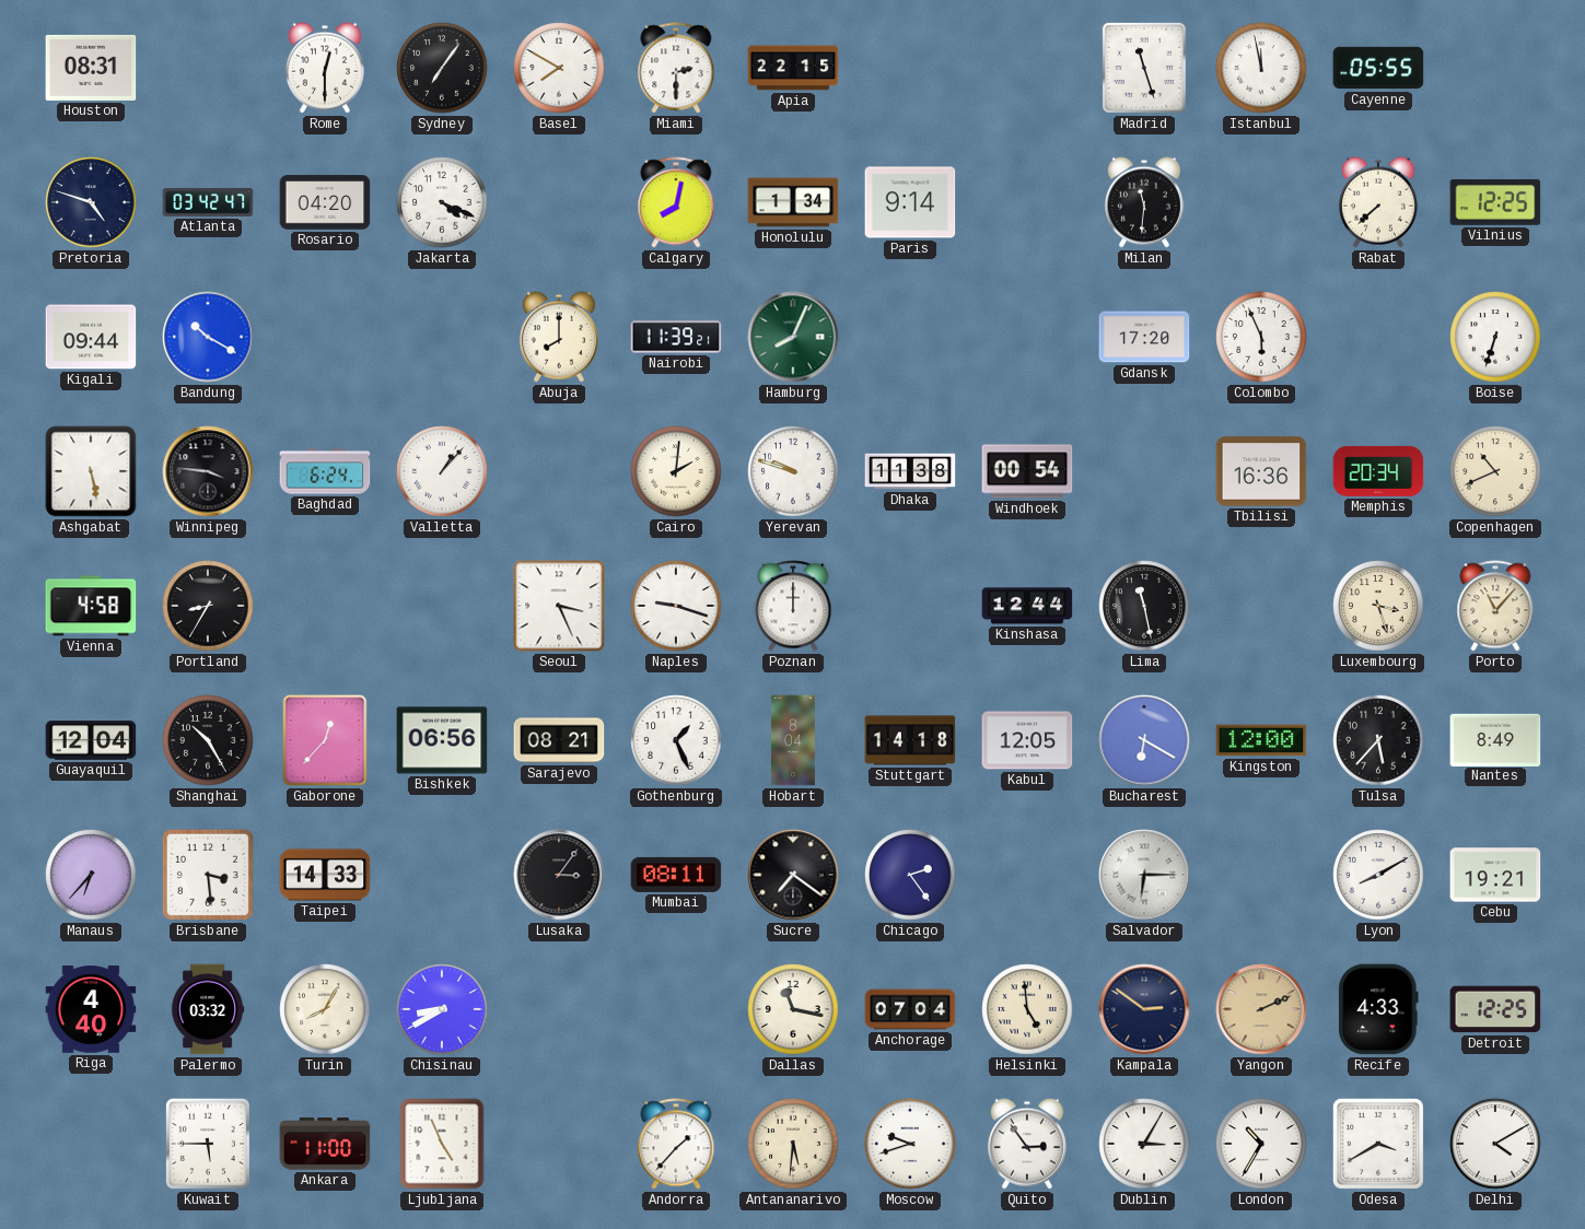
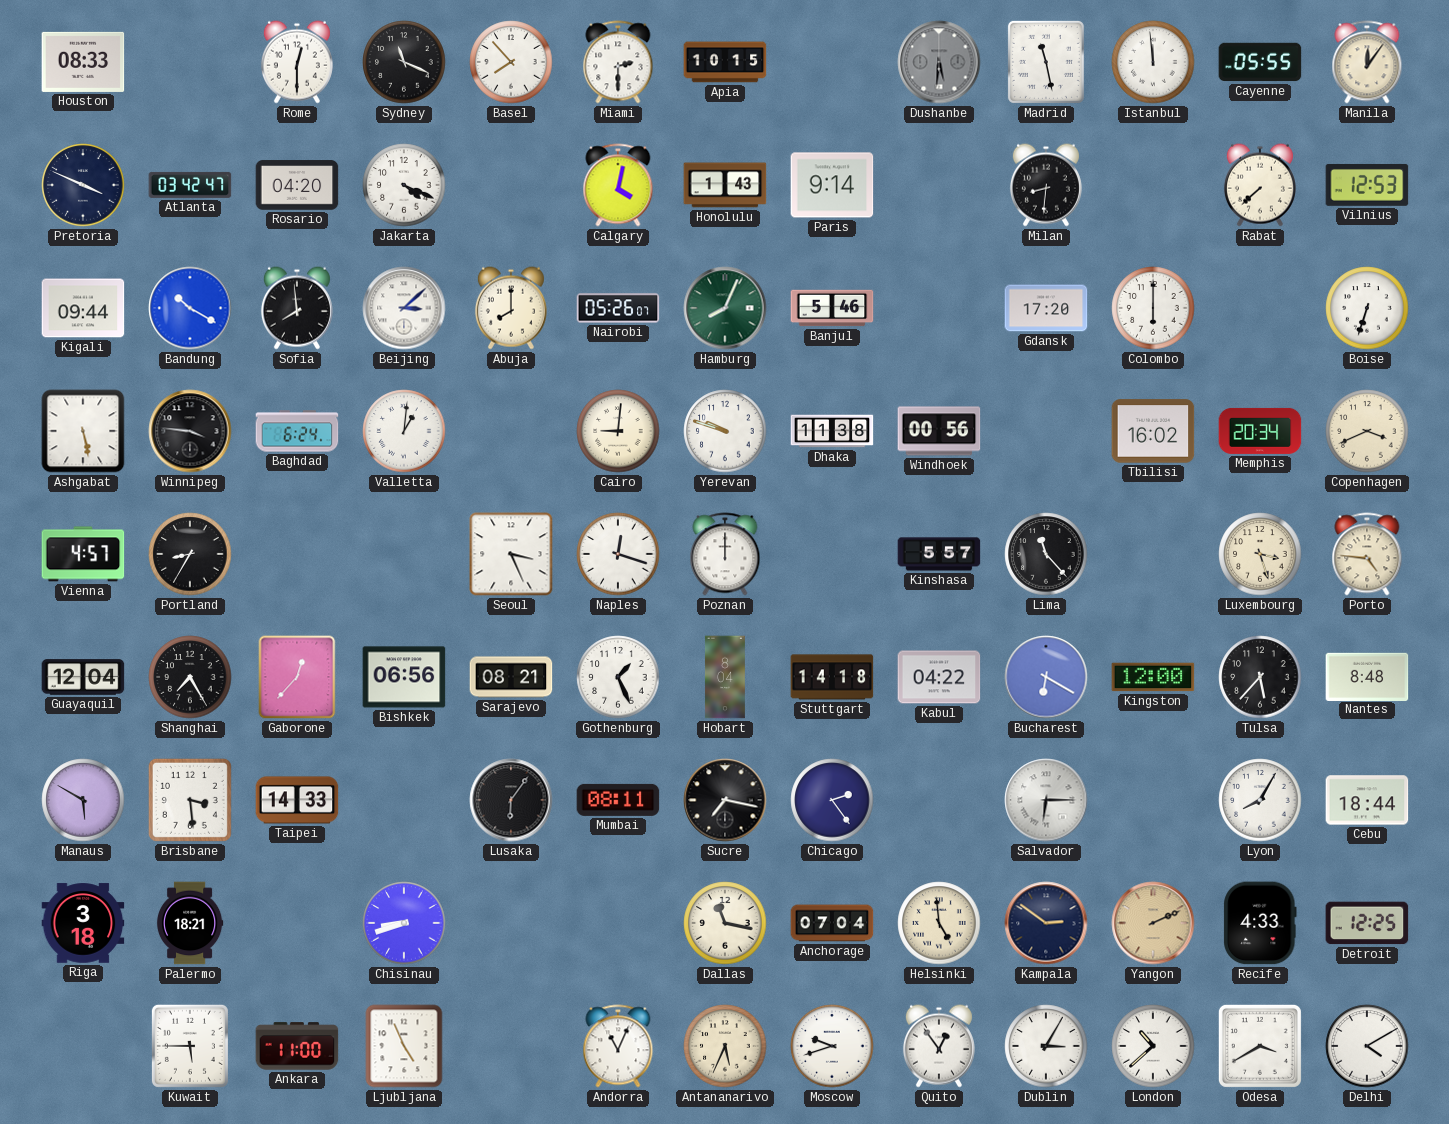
Houston: 08:31 -> 08:33 (83, 62)
Sydney: 7:06 -> 11:19 (404, 62)
Basel: 7:50 -> 7:53 (511, 62)
Apia: 22:15 -> 10:15 (725, 62)
Dushanbe: none -> 5:31 (939, 62)
Madrid: 11:27 -> 11:28 (1046, 62)
Istanbul: 11:58 -> 11:59 (1153, 62)
Manila: none -> 12:06 (1367, 62)
Pretoria: 4:48 -> 3:49 (83, 185)
Calgary: 8:02 -> 4:02 (618, 185)
Honolulu: 1:34 -> 1:43 (725, 185)
Milan: 11:31 -> 8:31 (1046, 185)
Vilnius: 12:25 -> 12:53 (1367, 185)
Sofia: none -> 7:59 (297, 308)
Beijing: none -> 3:08 (404, 308)
Nairobi: 11:39 -> 05:26 (618, 308)
Banjul: none -> 5:46 (832, 308)
Colombo: 5:56 -> 6:00 (1153, 308)
Valletta: 1:07 -> 1:01 (404, 431)
Cairo: 2:01 -> 9:01 (618, 431)
Windhoek: 00:54 -> 00:56 (939, 431)
Tbilisi: 16:36 -> 16:02 (1153, 431)
Copenhagen: 10:41 -> 3:41 (1367, 431)
Vienna: 4:58 -> 4:57 (83, 554)
Naples: 9:18 -> 12:18 (618, 554)
Kinshasa: 12:44 -> 5:57 (939, 554)
Lima: 11:28 -> 11:23 (1046, 554)
Porto: 11:07 -> 4:46 (1367, 554)
Shanghai: 10:25 -> 7:25 (190, 677)
Kabul: 12:05 -> 04:22 (939, 677)
Nantes: 8:49 -> 8:48 (1367, 676)
Manaus: 6:37 -> 5:50 (83, 800)
Lusaka: 3:06 -> 6:06 (511, 800)
Sucre: 7:21 -> 7:17 (725, 800)
Lyon: 8:10 -> 8:05 (1260, 800)
Cebu: 19:21 -> 18:44 (1367, 800)
Riga: 4:40 -> 3:18 (83, 923)
Palermo: 03:32 -> 18:21 (190, 923)
Turin: 8:05 -> none (325, 1009)
Chisinau: 8:40 -> 8:42 (404, 923)
Andorra: 1:37 -> 11:04 (618, 1046)
Antananarivo: 5:31 -> 5:34 (725, 1046)
Quito: 2:54 -> 12:54 (939, 1046)
London: 10:35 -> 10:38 (1153, 1046)
